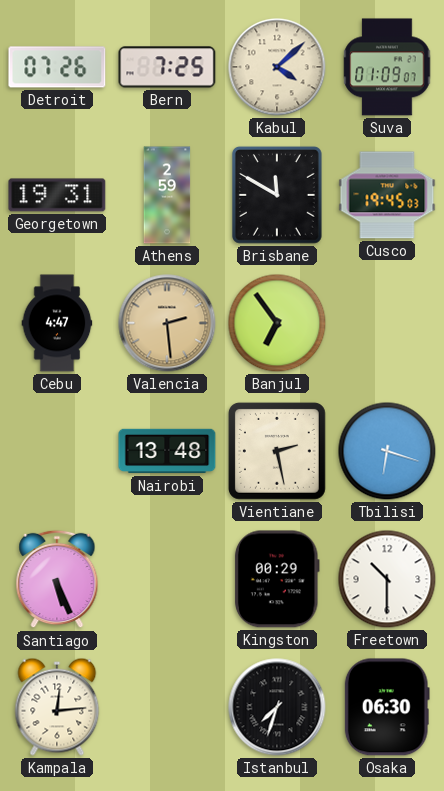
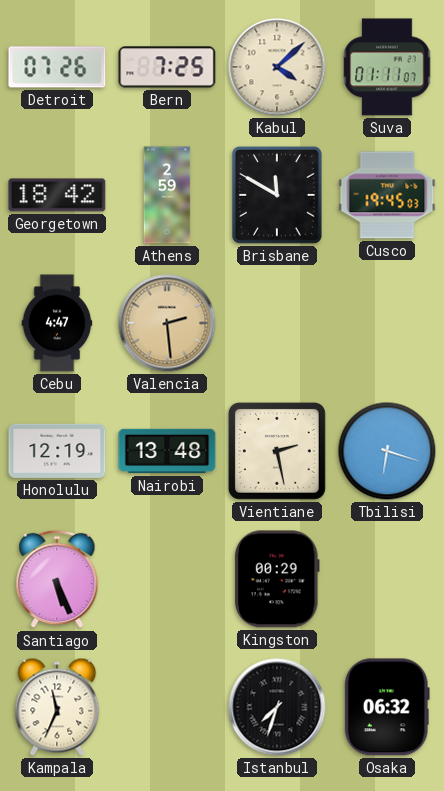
Suva: 01:09 -> 01:11 (387, 67)
Georgetown: 19:31 -> 18:42 (57, 195)
Banjul: 6:54 -> none (277, 323)
Honolulu: none -> 12:19 (57, 451)
Freetown: 10:30 -> none (387, 579)
Kampala: 12:14 -> 11:34 (57, 707)
Osaka: 06:30 -> 06:32 (387, 707)
